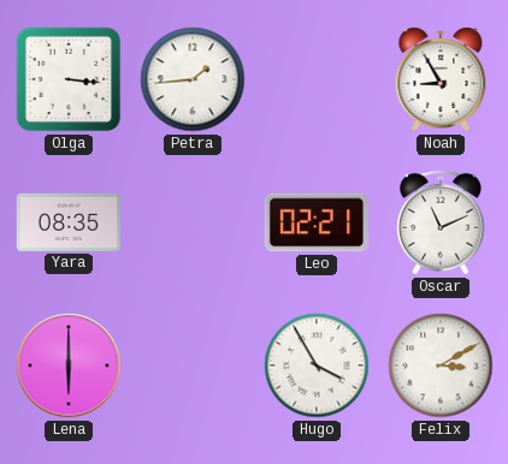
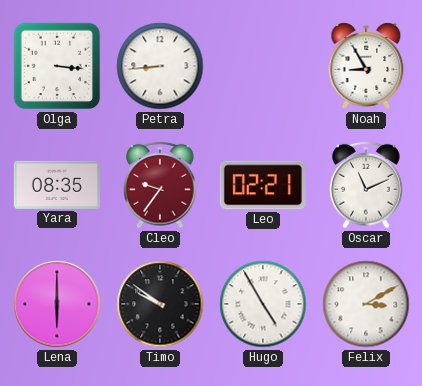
Petra: 1:44 -> 8:44 (160, 66)
Cleo: none -> 9:36 (160, 185)
Timo: none -> 9:51 (160, 304)
Hugo: 3:55 -> 4:55 (263, 304)
